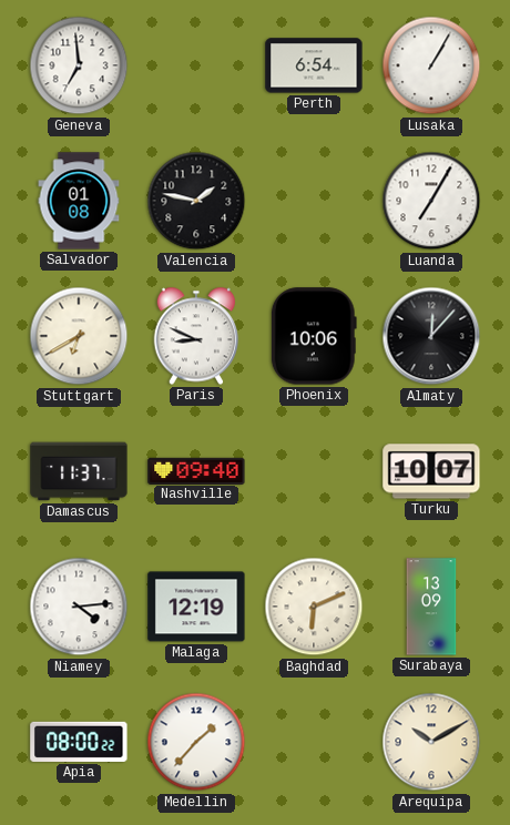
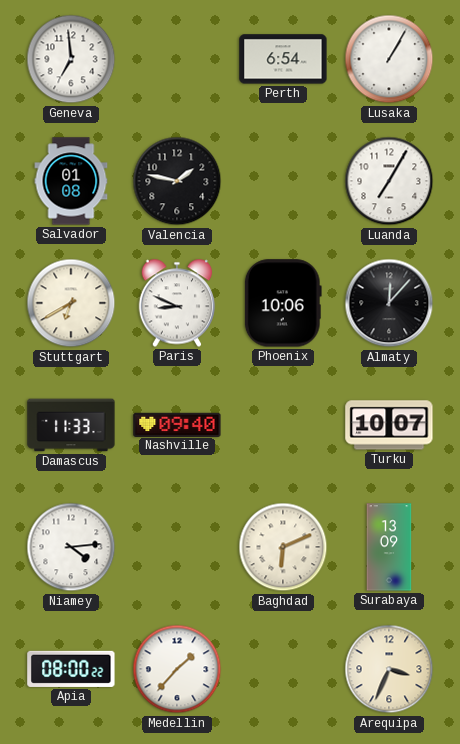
Damascus: 11:37 -> 11:33 (71, 425)
Malaga: 12:19 -> none (196, 607)
Arequipa: 10:10 -> 3:34 (389, 669)
